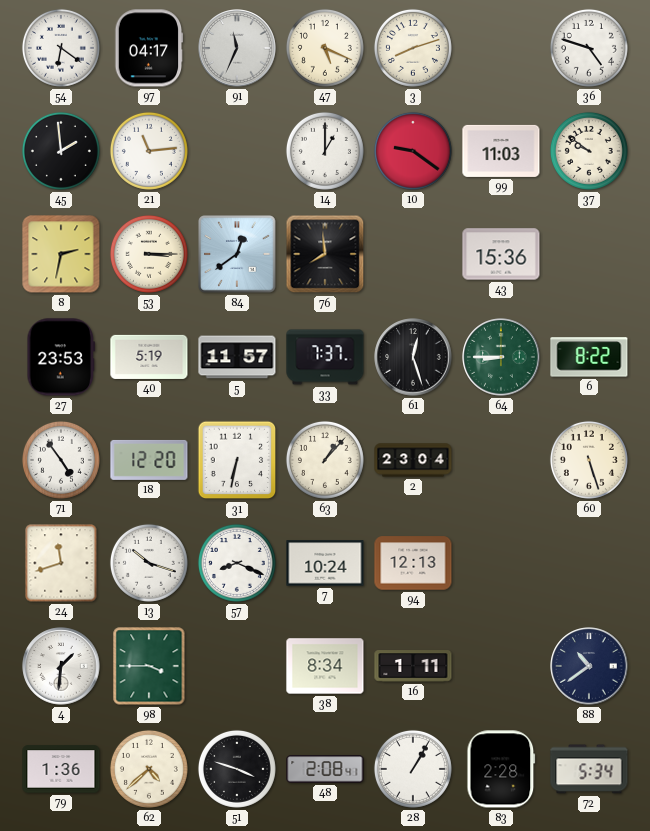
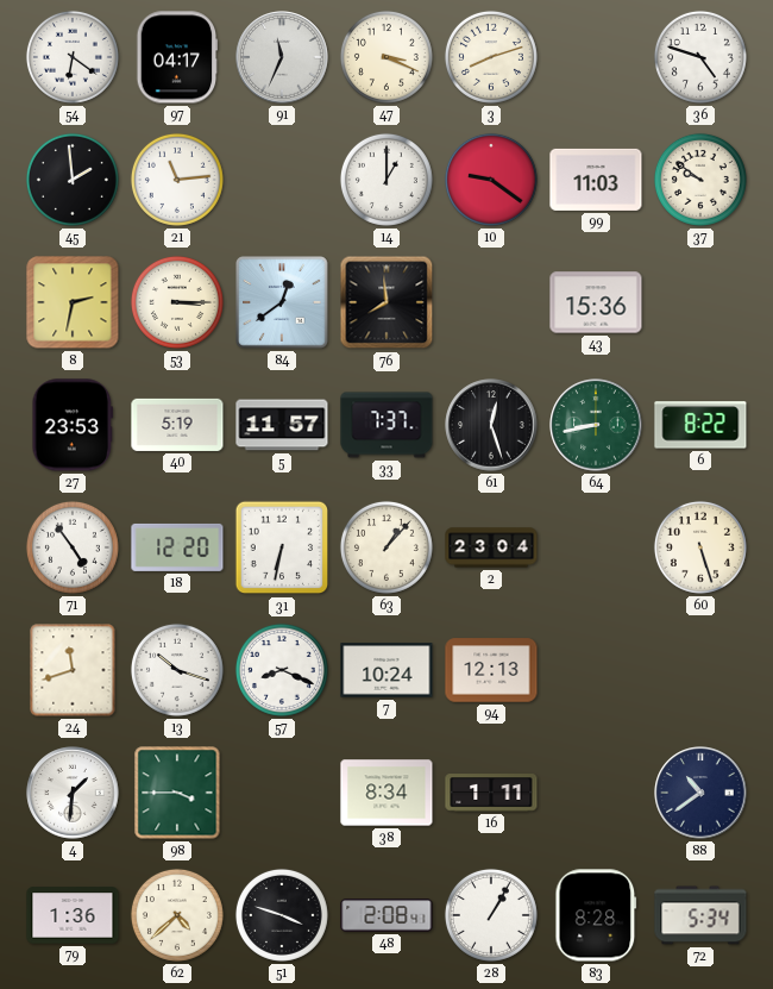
47: 5:19 -> 3:19 (386, 57)
64: 8:45 -> 8:43 (596, 425)
83: 2:28 -> 8:28 (596, 915)
